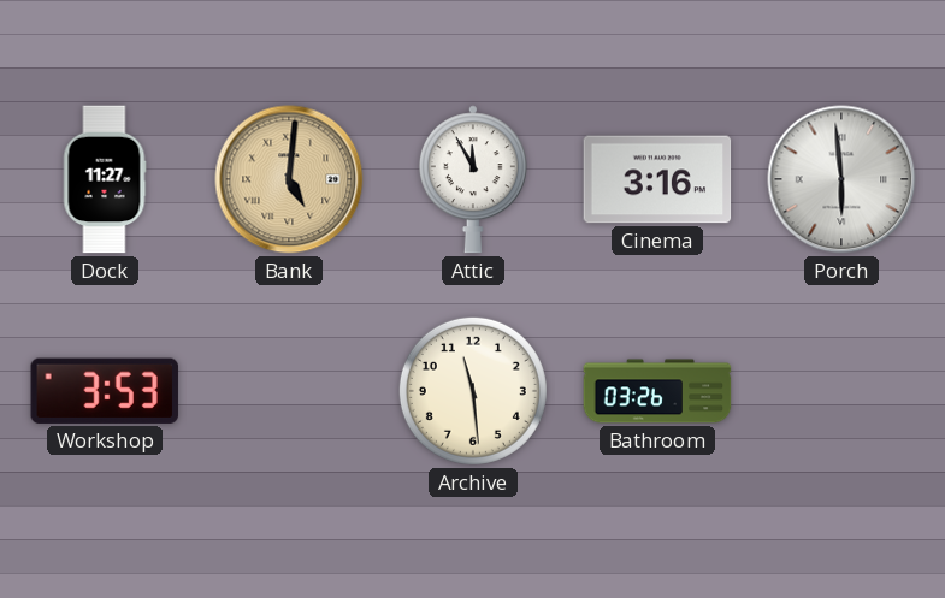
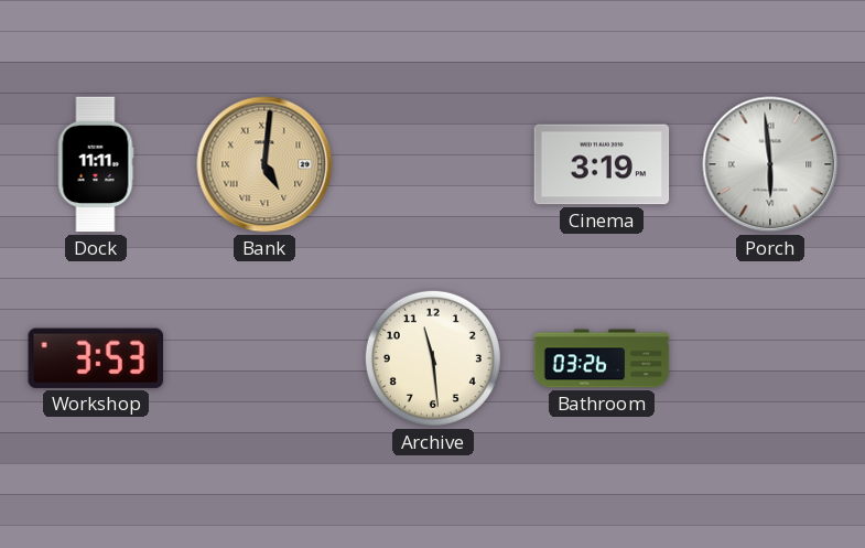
Dock: 11:27 -> 11:11 (96, 164)
Attic: 11:55 -> none (473, 179)
Cinema: 3:16 -> 3:19 (602, 164)
